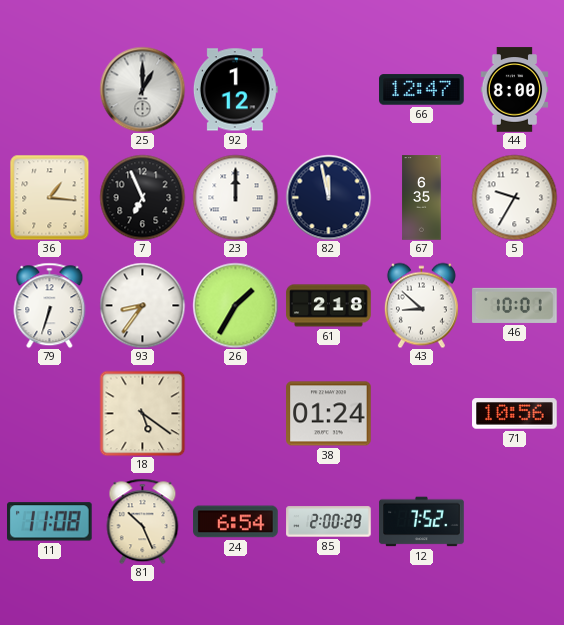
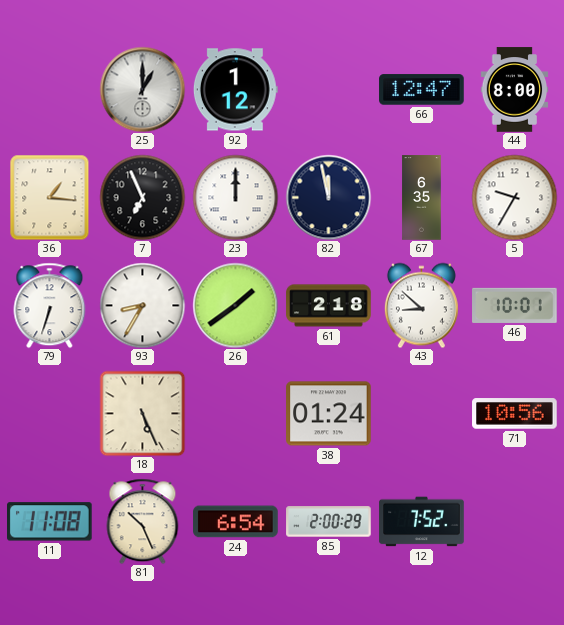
93: 8:36 -> 8:35 (142, 305)
26: 1:35 -> 1:39 (235, 305)
18: 5:21 -> 5:26 (142, 413)
